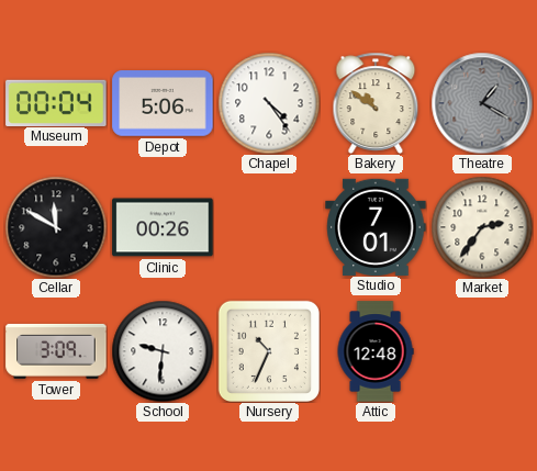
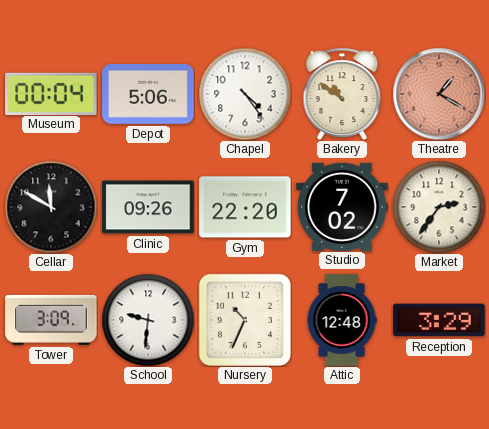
Theatre dial: grey -> salmon (439, 94)
Clinic: 00:26 -> 09:26 (148, 207)
Gym: none -> 22:20 (245, 207)
Studio: 7:01 -> 7:02 (342, 206)
Reception: none -> 3:29 (439, 320)
